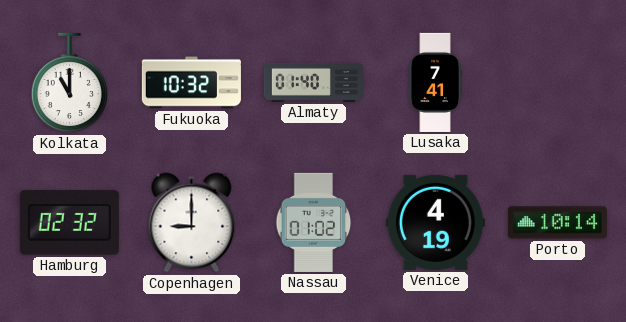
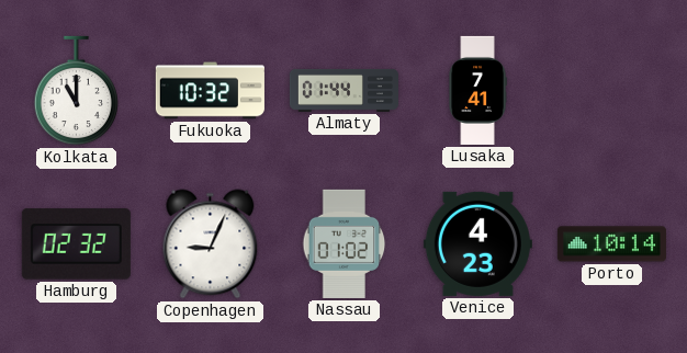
Almaty: 01:40 -> 01:44 (344, 90)
Copenhagen: 9:00 -> 9:04 (211, 244)
Venice: 4:19 -> 4:23 (477, 243)
